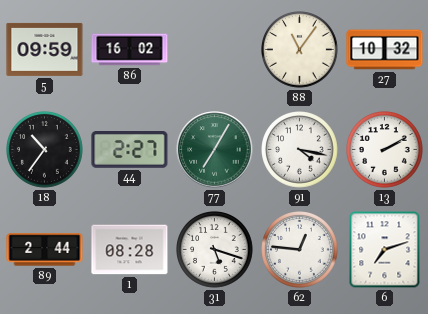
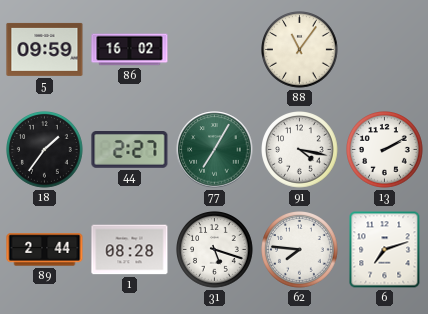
27: 10:32 -> none (385, 50)
18: 10:36 -> 1:36 (45, 150)
62: 12:46 -> 7:46 (300, 250)
